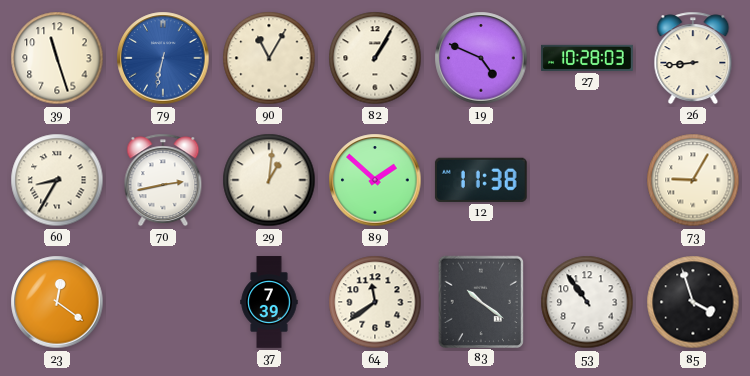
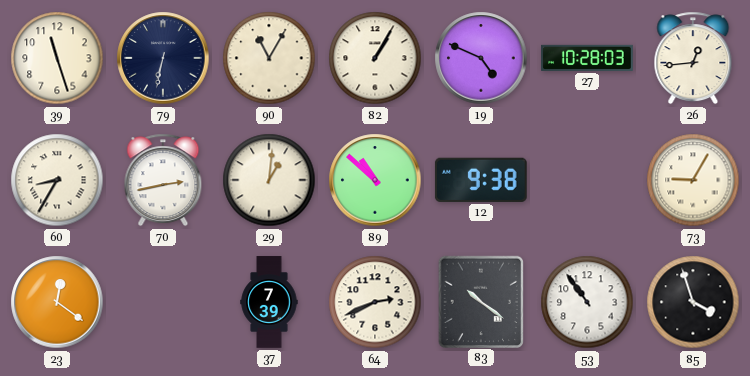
79 dial: blue -> navy (163, 58)
26: 8:44 -> 12:44 (693, 58)
89: 1:52 -> 10:52 (375, 180)
12: 11:38 -> 9:38 (481, 180)
64: 11:39 -> 2:41 (375, 302)
